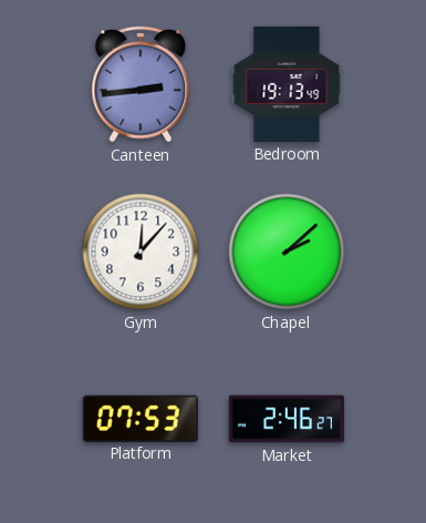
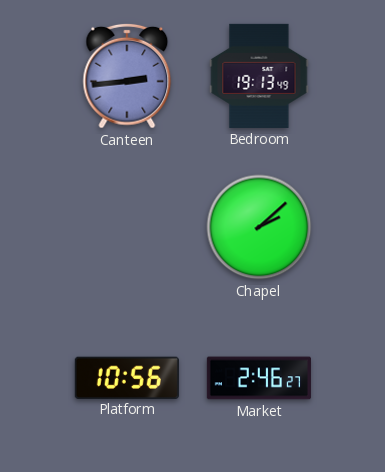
Gym: 12:07 -> none (141, 252)
Platform: 07:53 -> 10:56 (127, 377)
